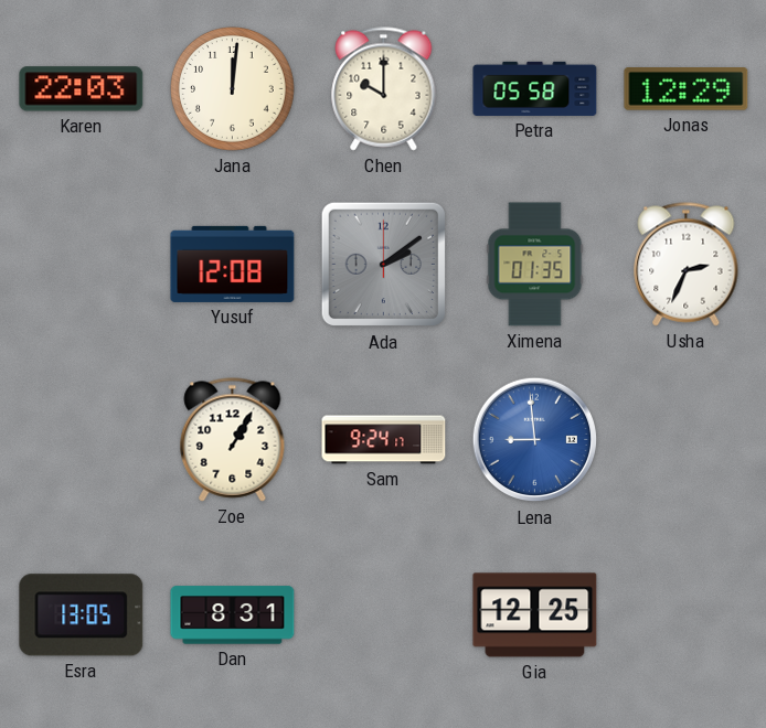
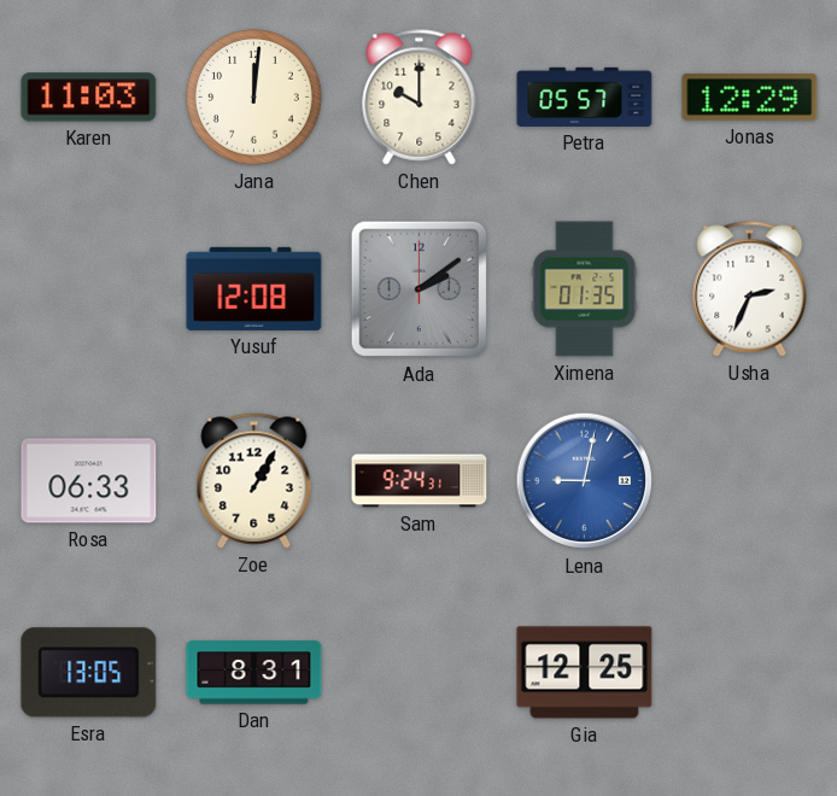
Karen: 22:03 -> 11:03 (89, 98)
Petra: 05:58 -> 05:57 (585, 96)
Rosa: none -> 06:33 (89, 481)
Sam: 9:24:17 -> 9:24:31 (420, 481)
Lena: 8:59 -> 9:02 (585, 481)
